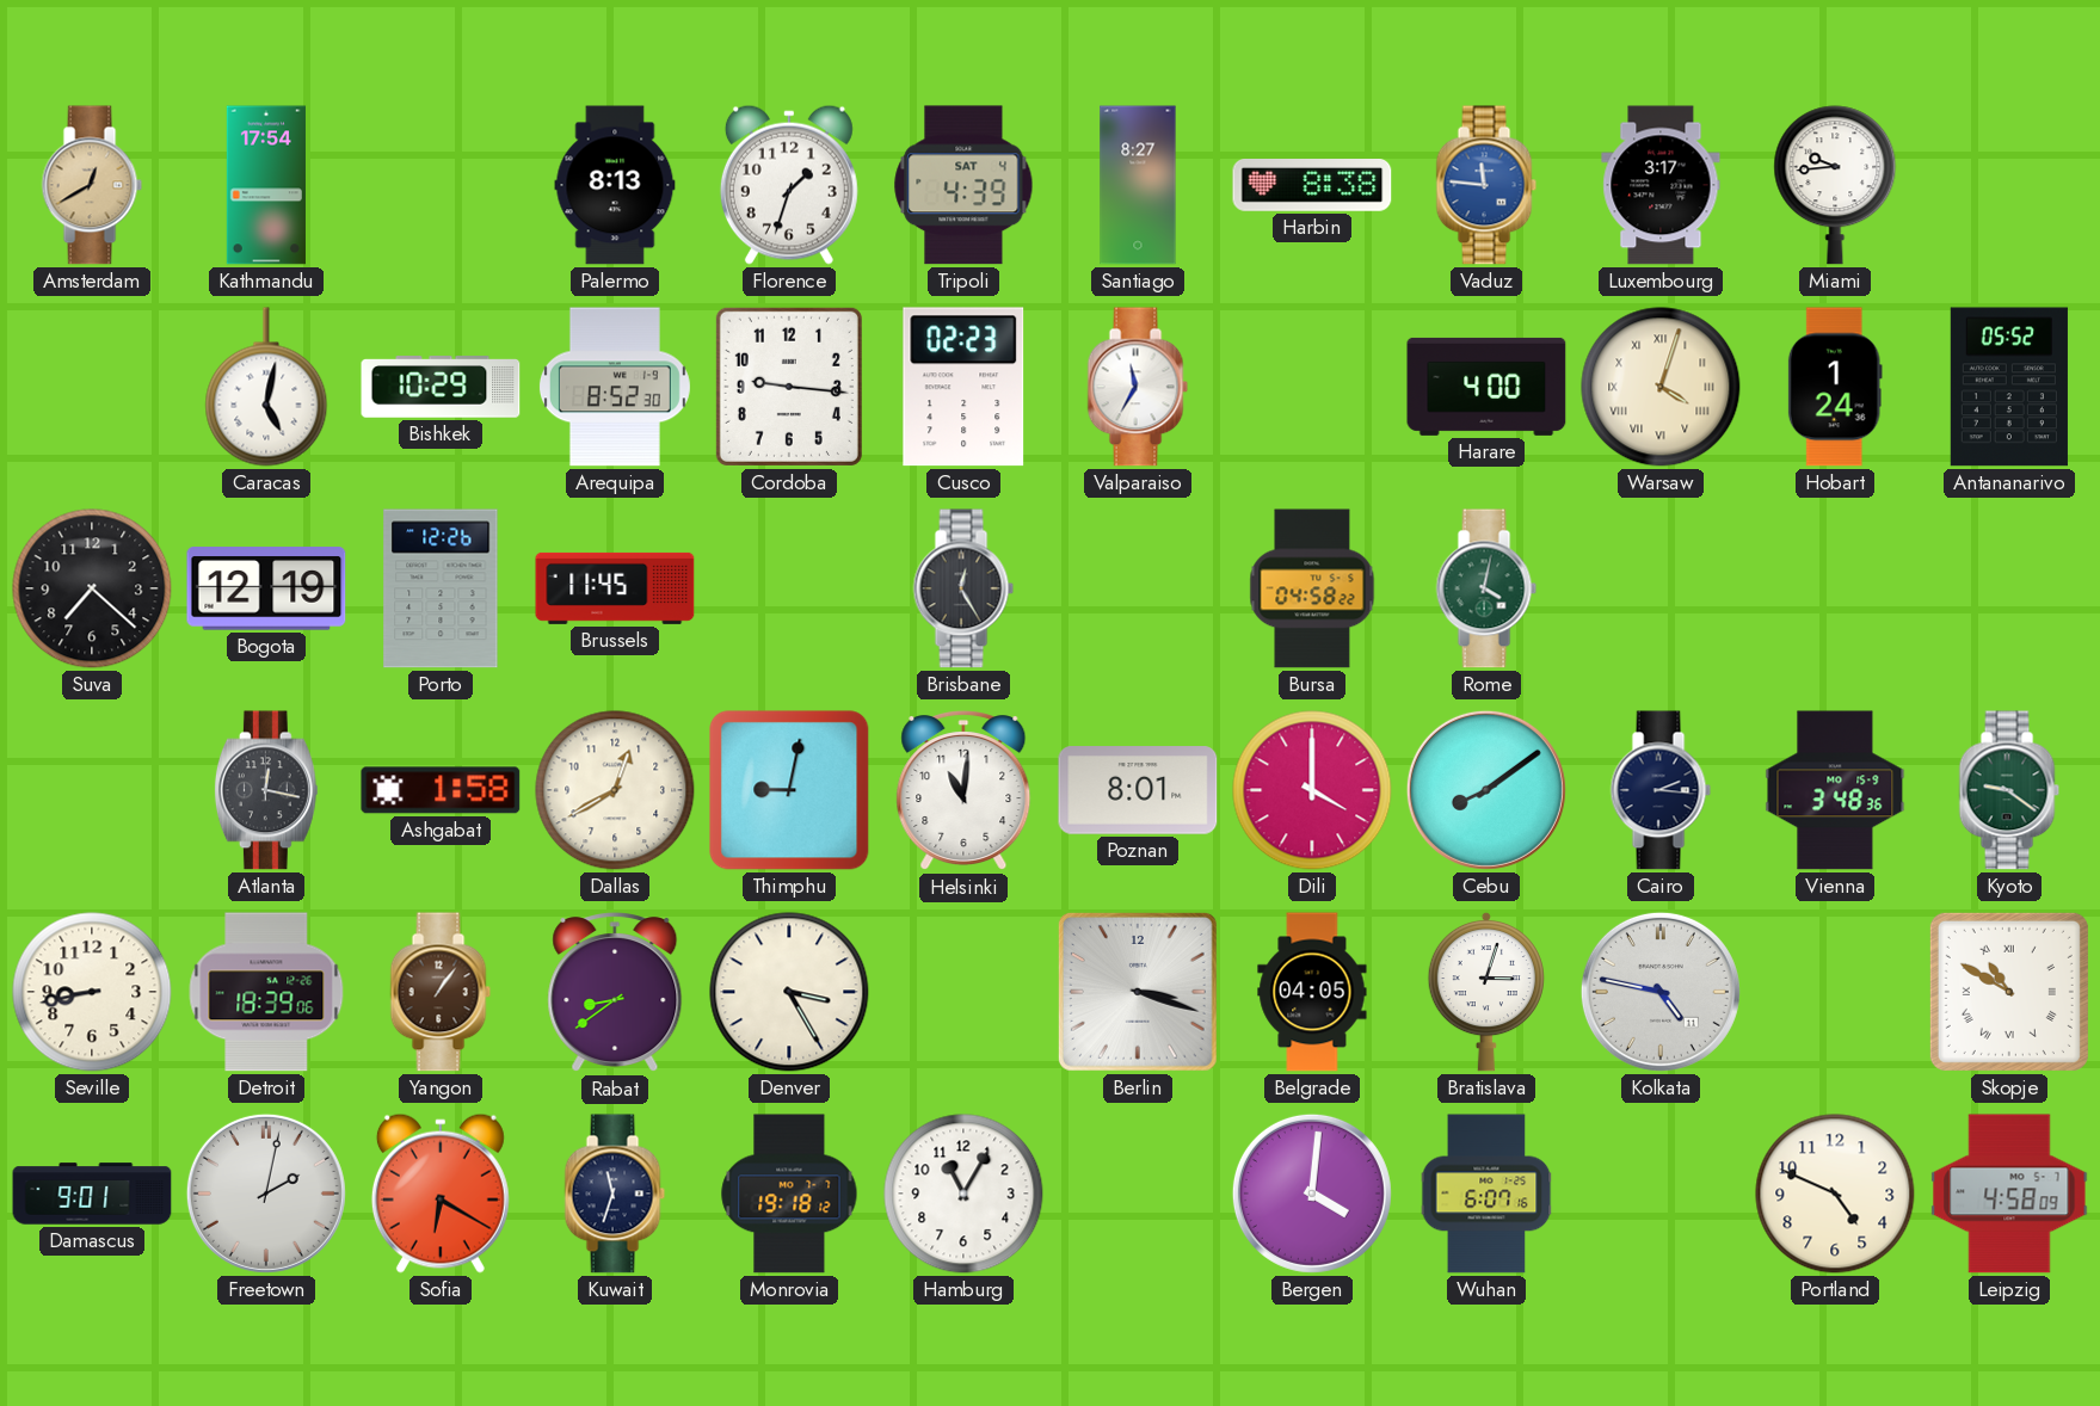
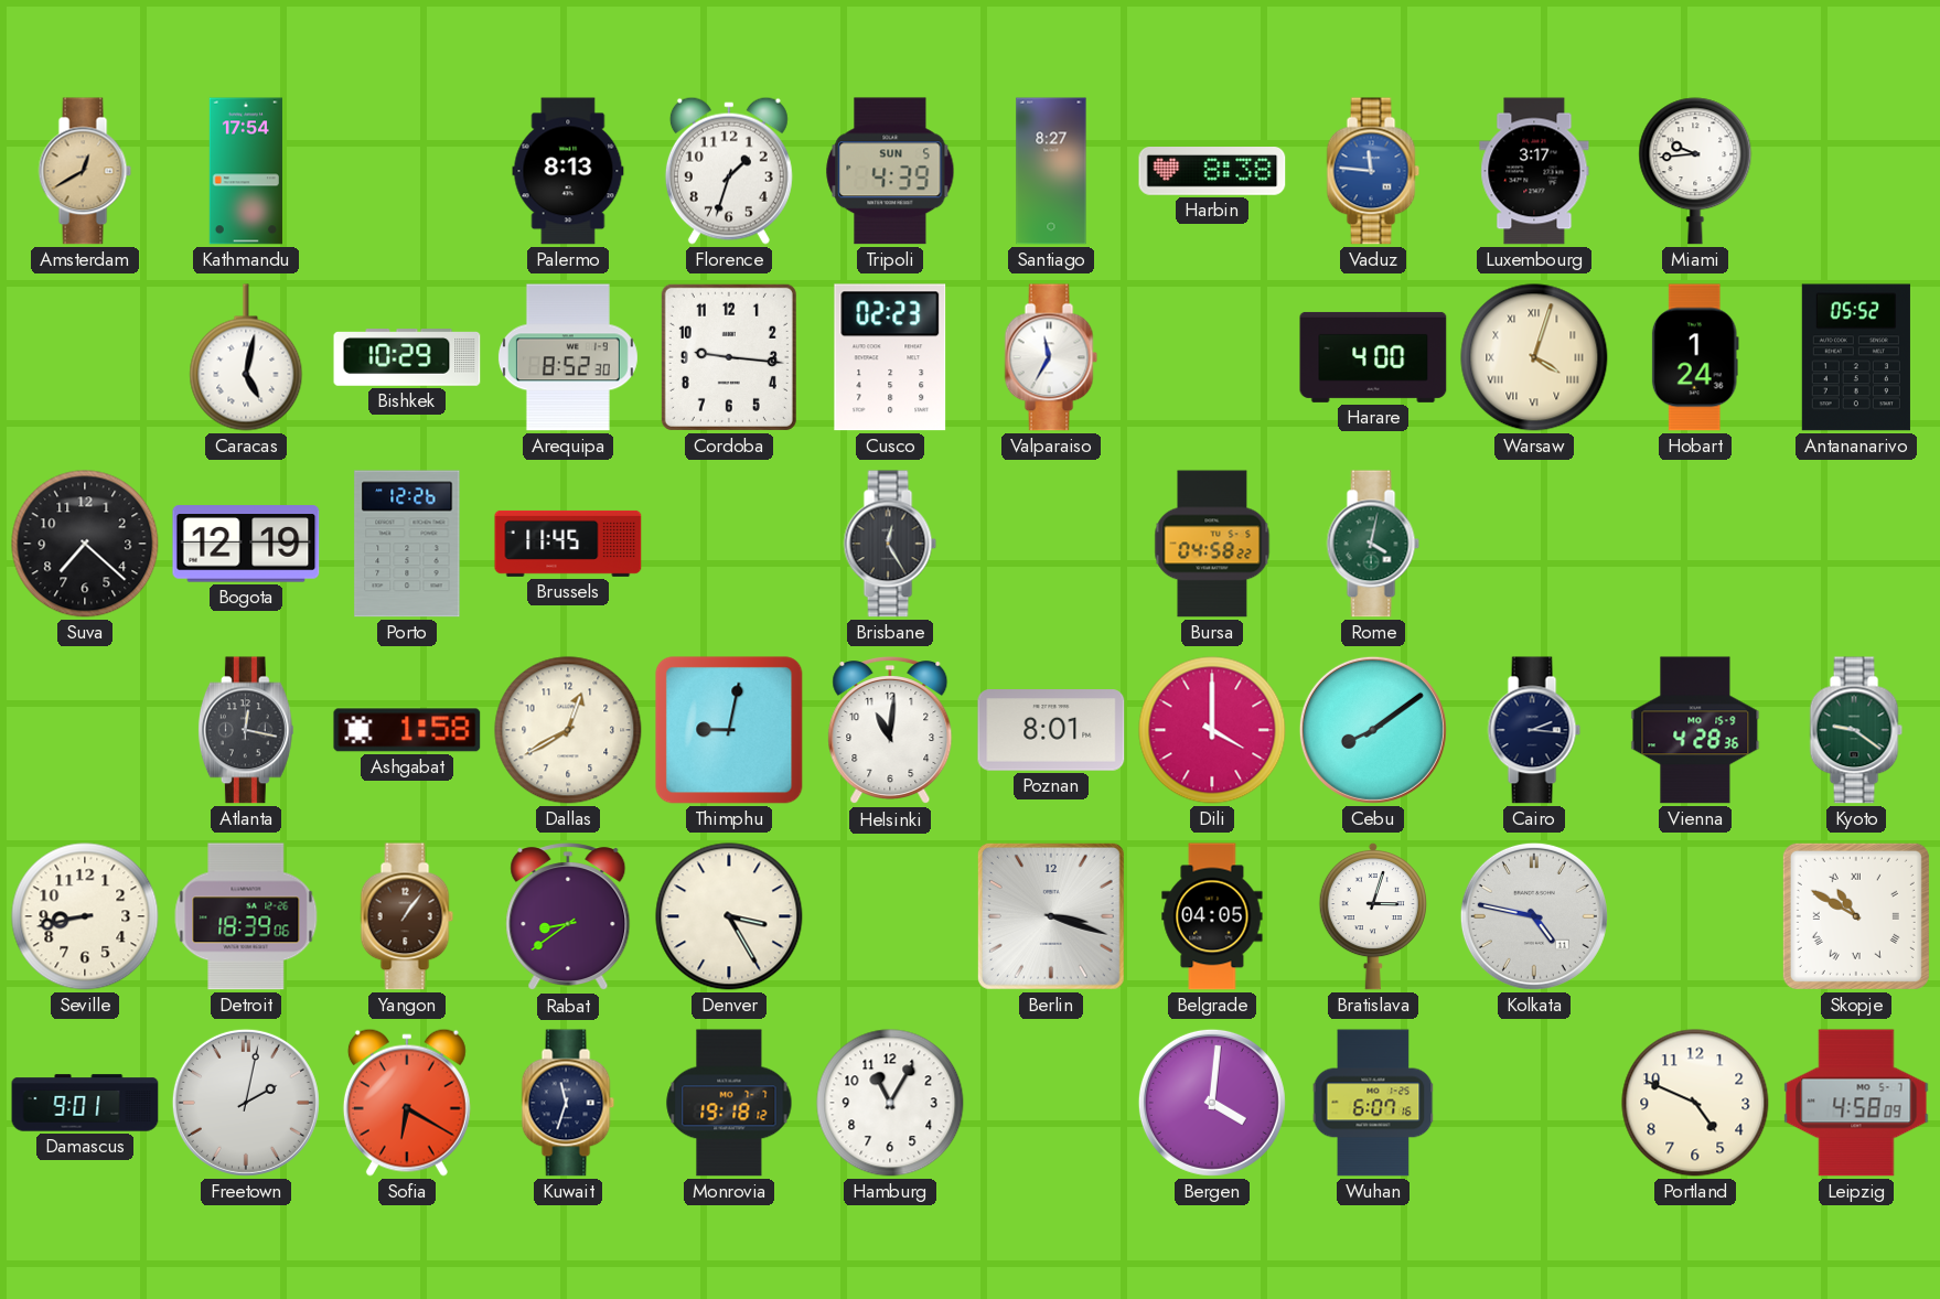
Tripoli date: SAT 4 -> SUN 5 (890, 171)
Vienna: 3:48 -> 4:28 (1695, 730)
